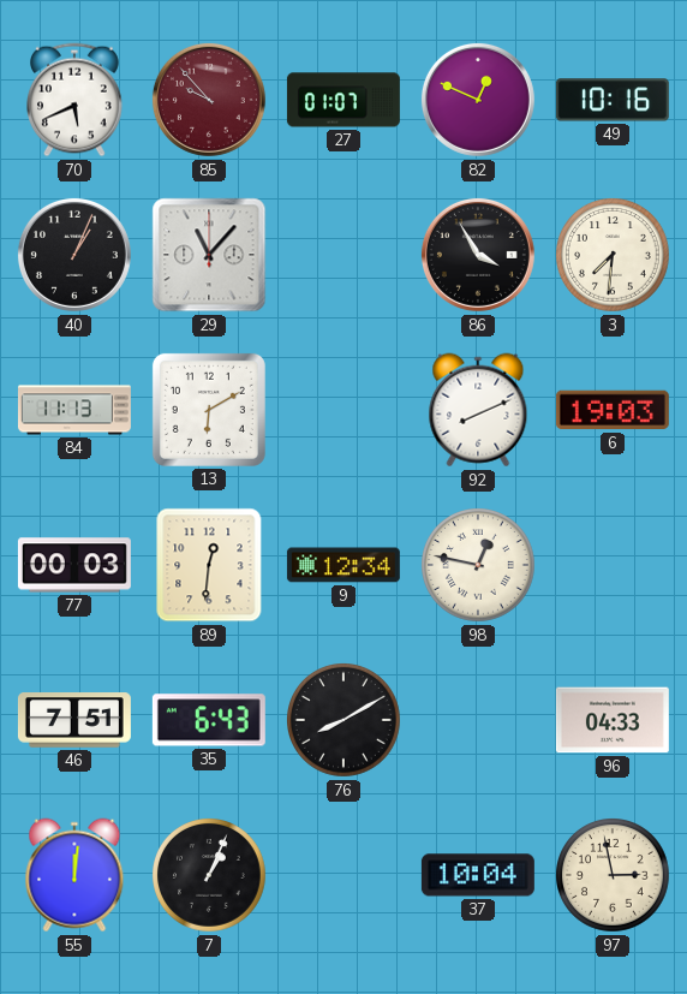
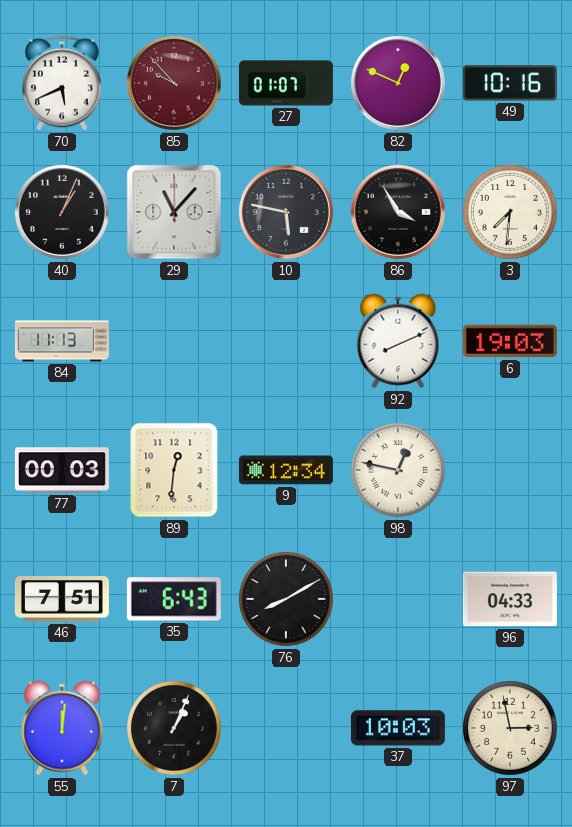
10: none -> 5:47 (286, 212)
13: 6:10 -> none (209, 410)
37: 10:04 -> 10:03 (398, 728)
